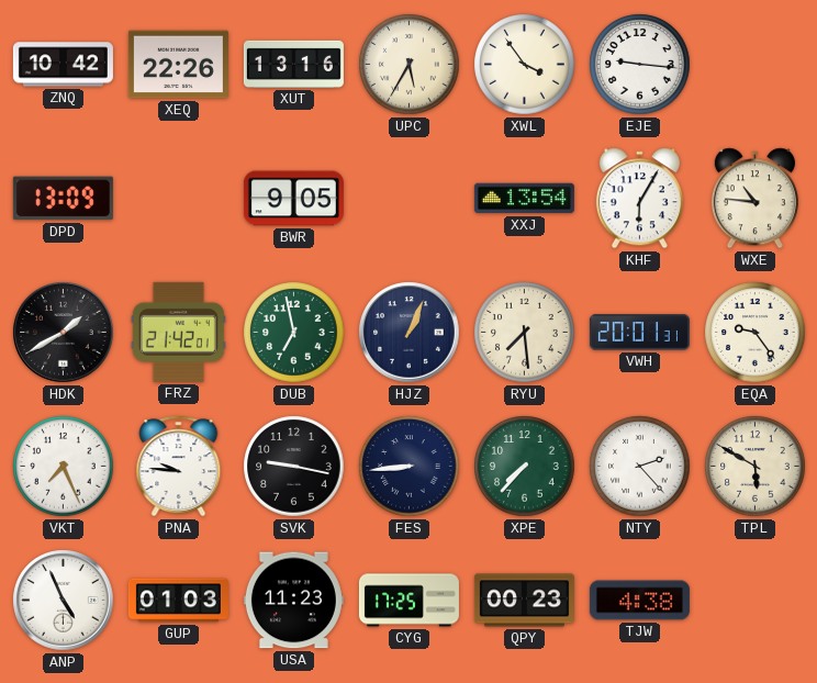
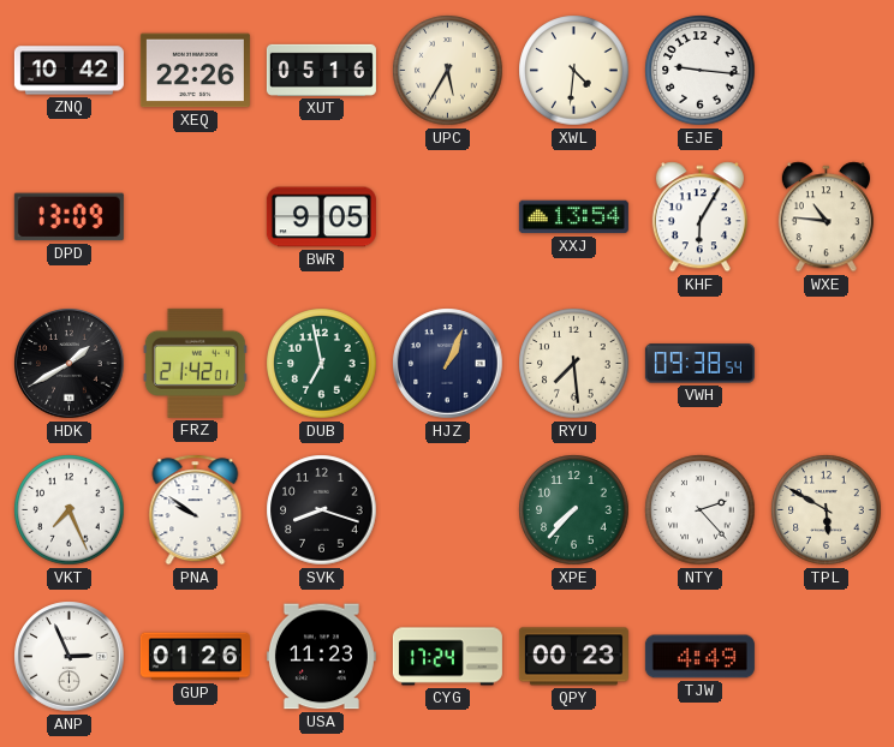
XUT: 13:16 -> 05:16 (321, 70)
XWL: 3:54 -> 4:31 (574, 71)
VWH: 20:01 -> 09:38 (699, 364)
EQA: 9:24 -> none (756, 333)
PNA: 9:46 -> 9:51 (196, 510)
SVK: 9:17 -> 8:18 (322, 510)
FES: 8:44 -> none (410, 467)
ANP: 4:56 -> 2:56 (70, 657)
GUP: 01:03 -> 01:26 (195, 657)
CYG: 17:25 -> 17:24 (447, 657)
TJW: 4:38 -> 4:49 (699, 657)
